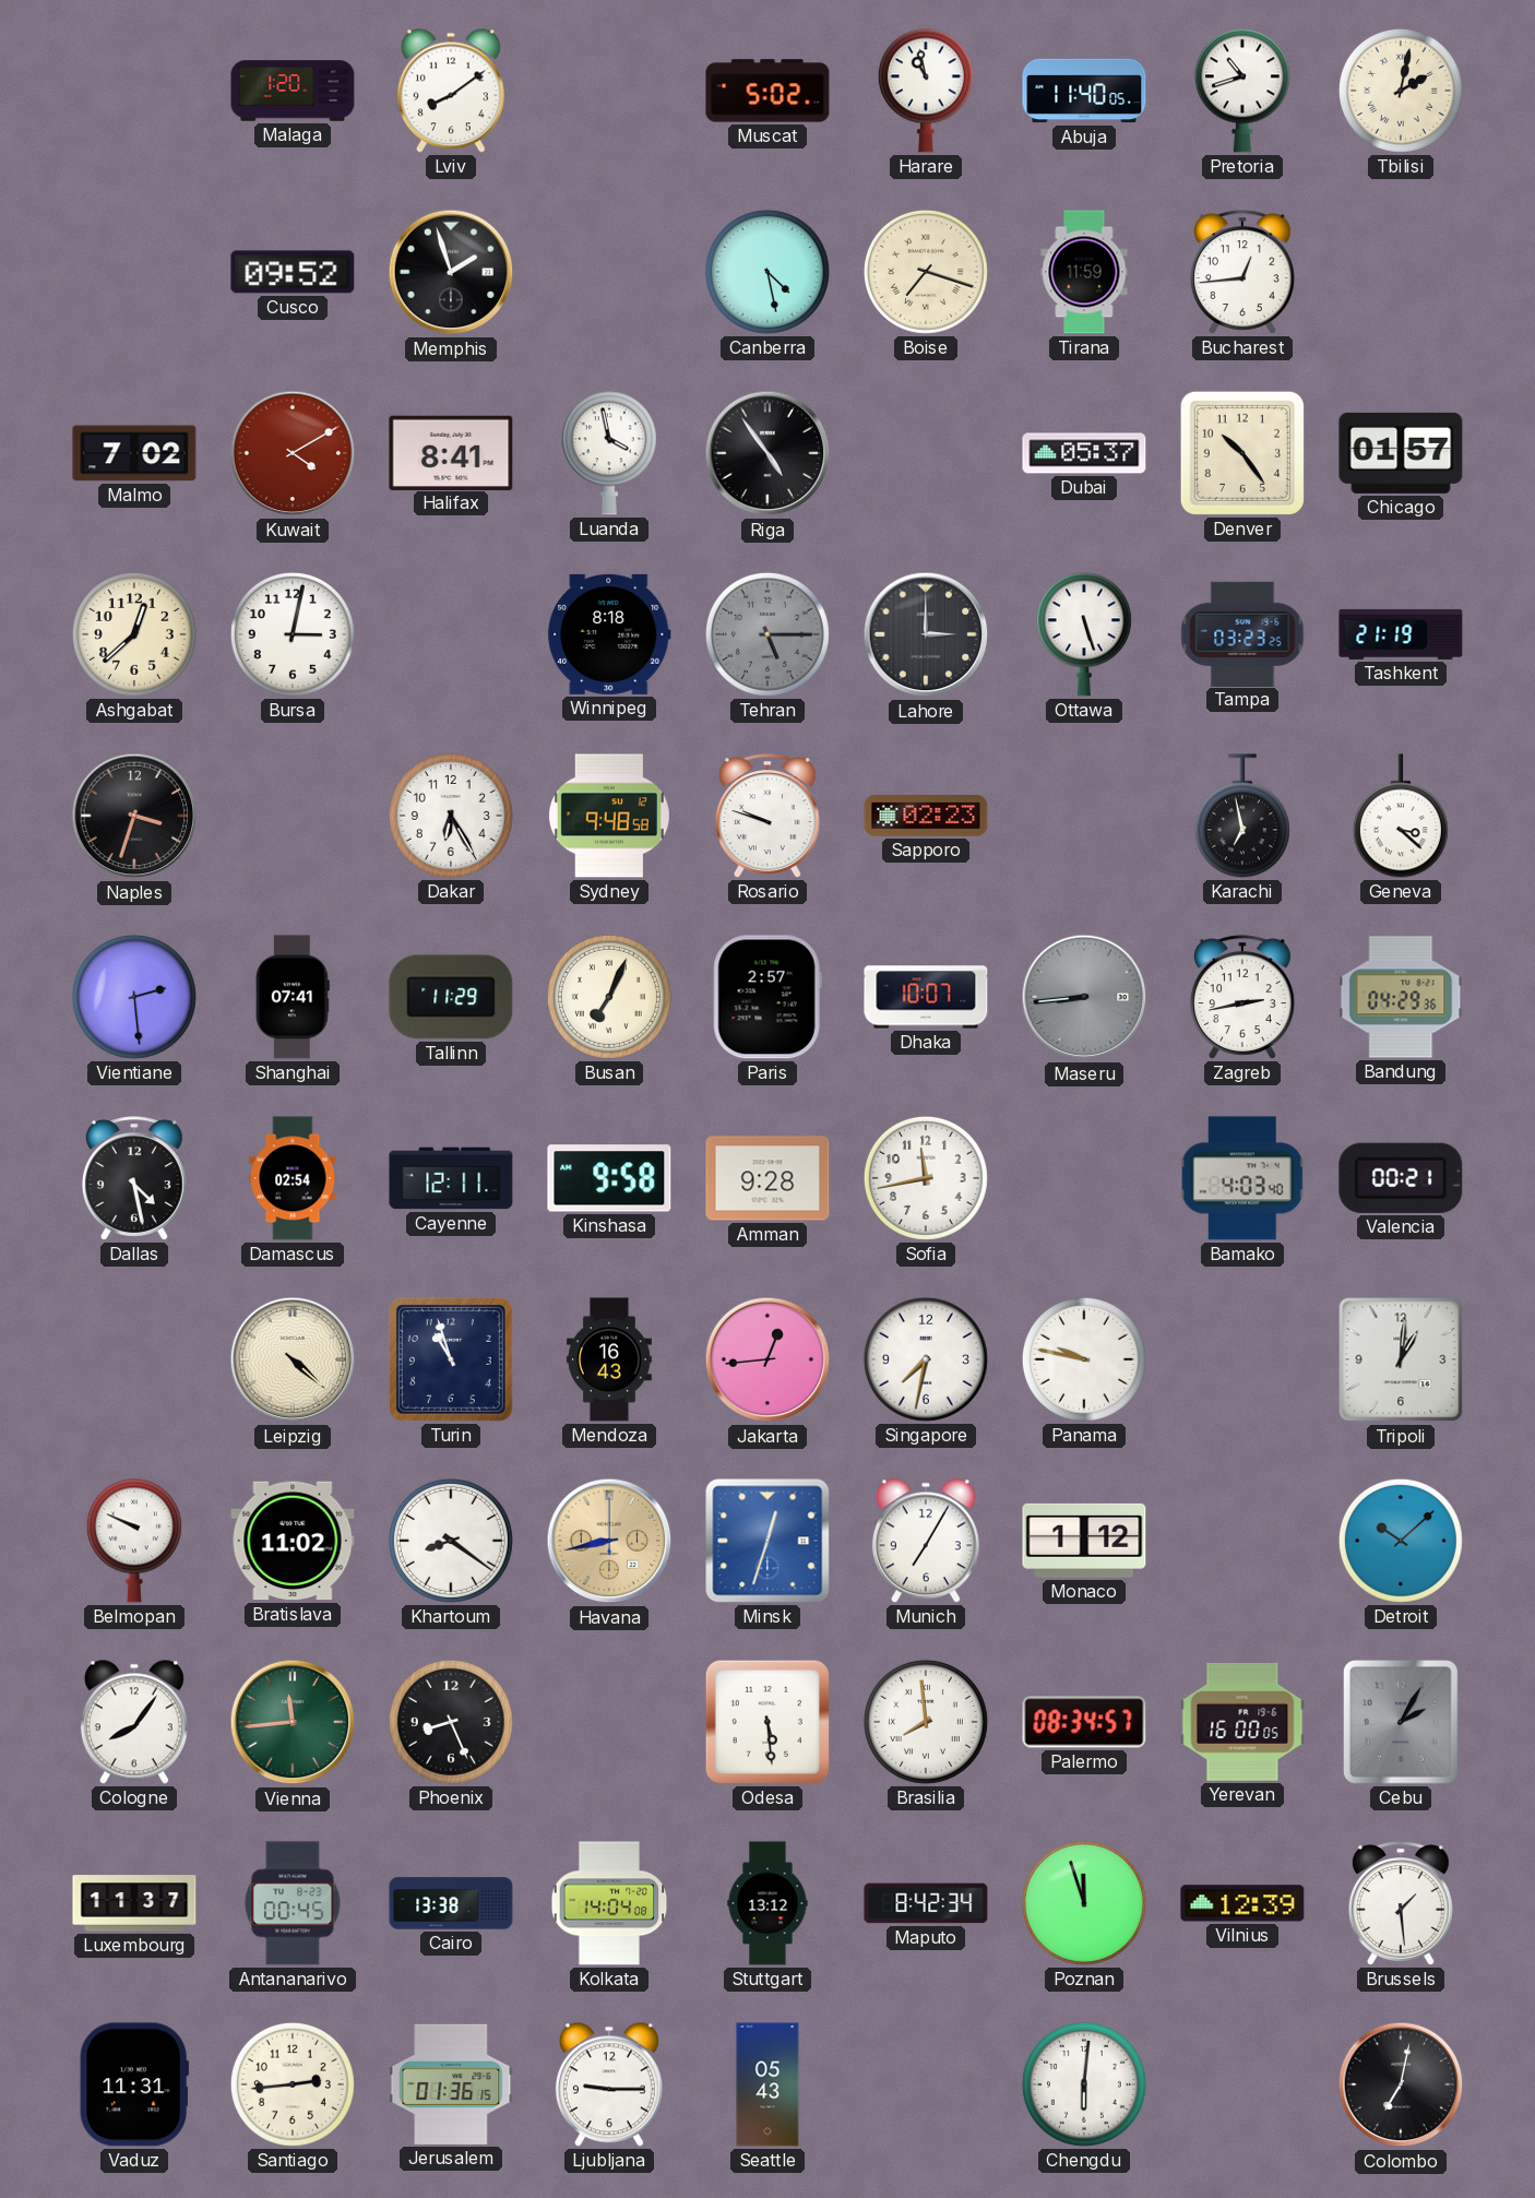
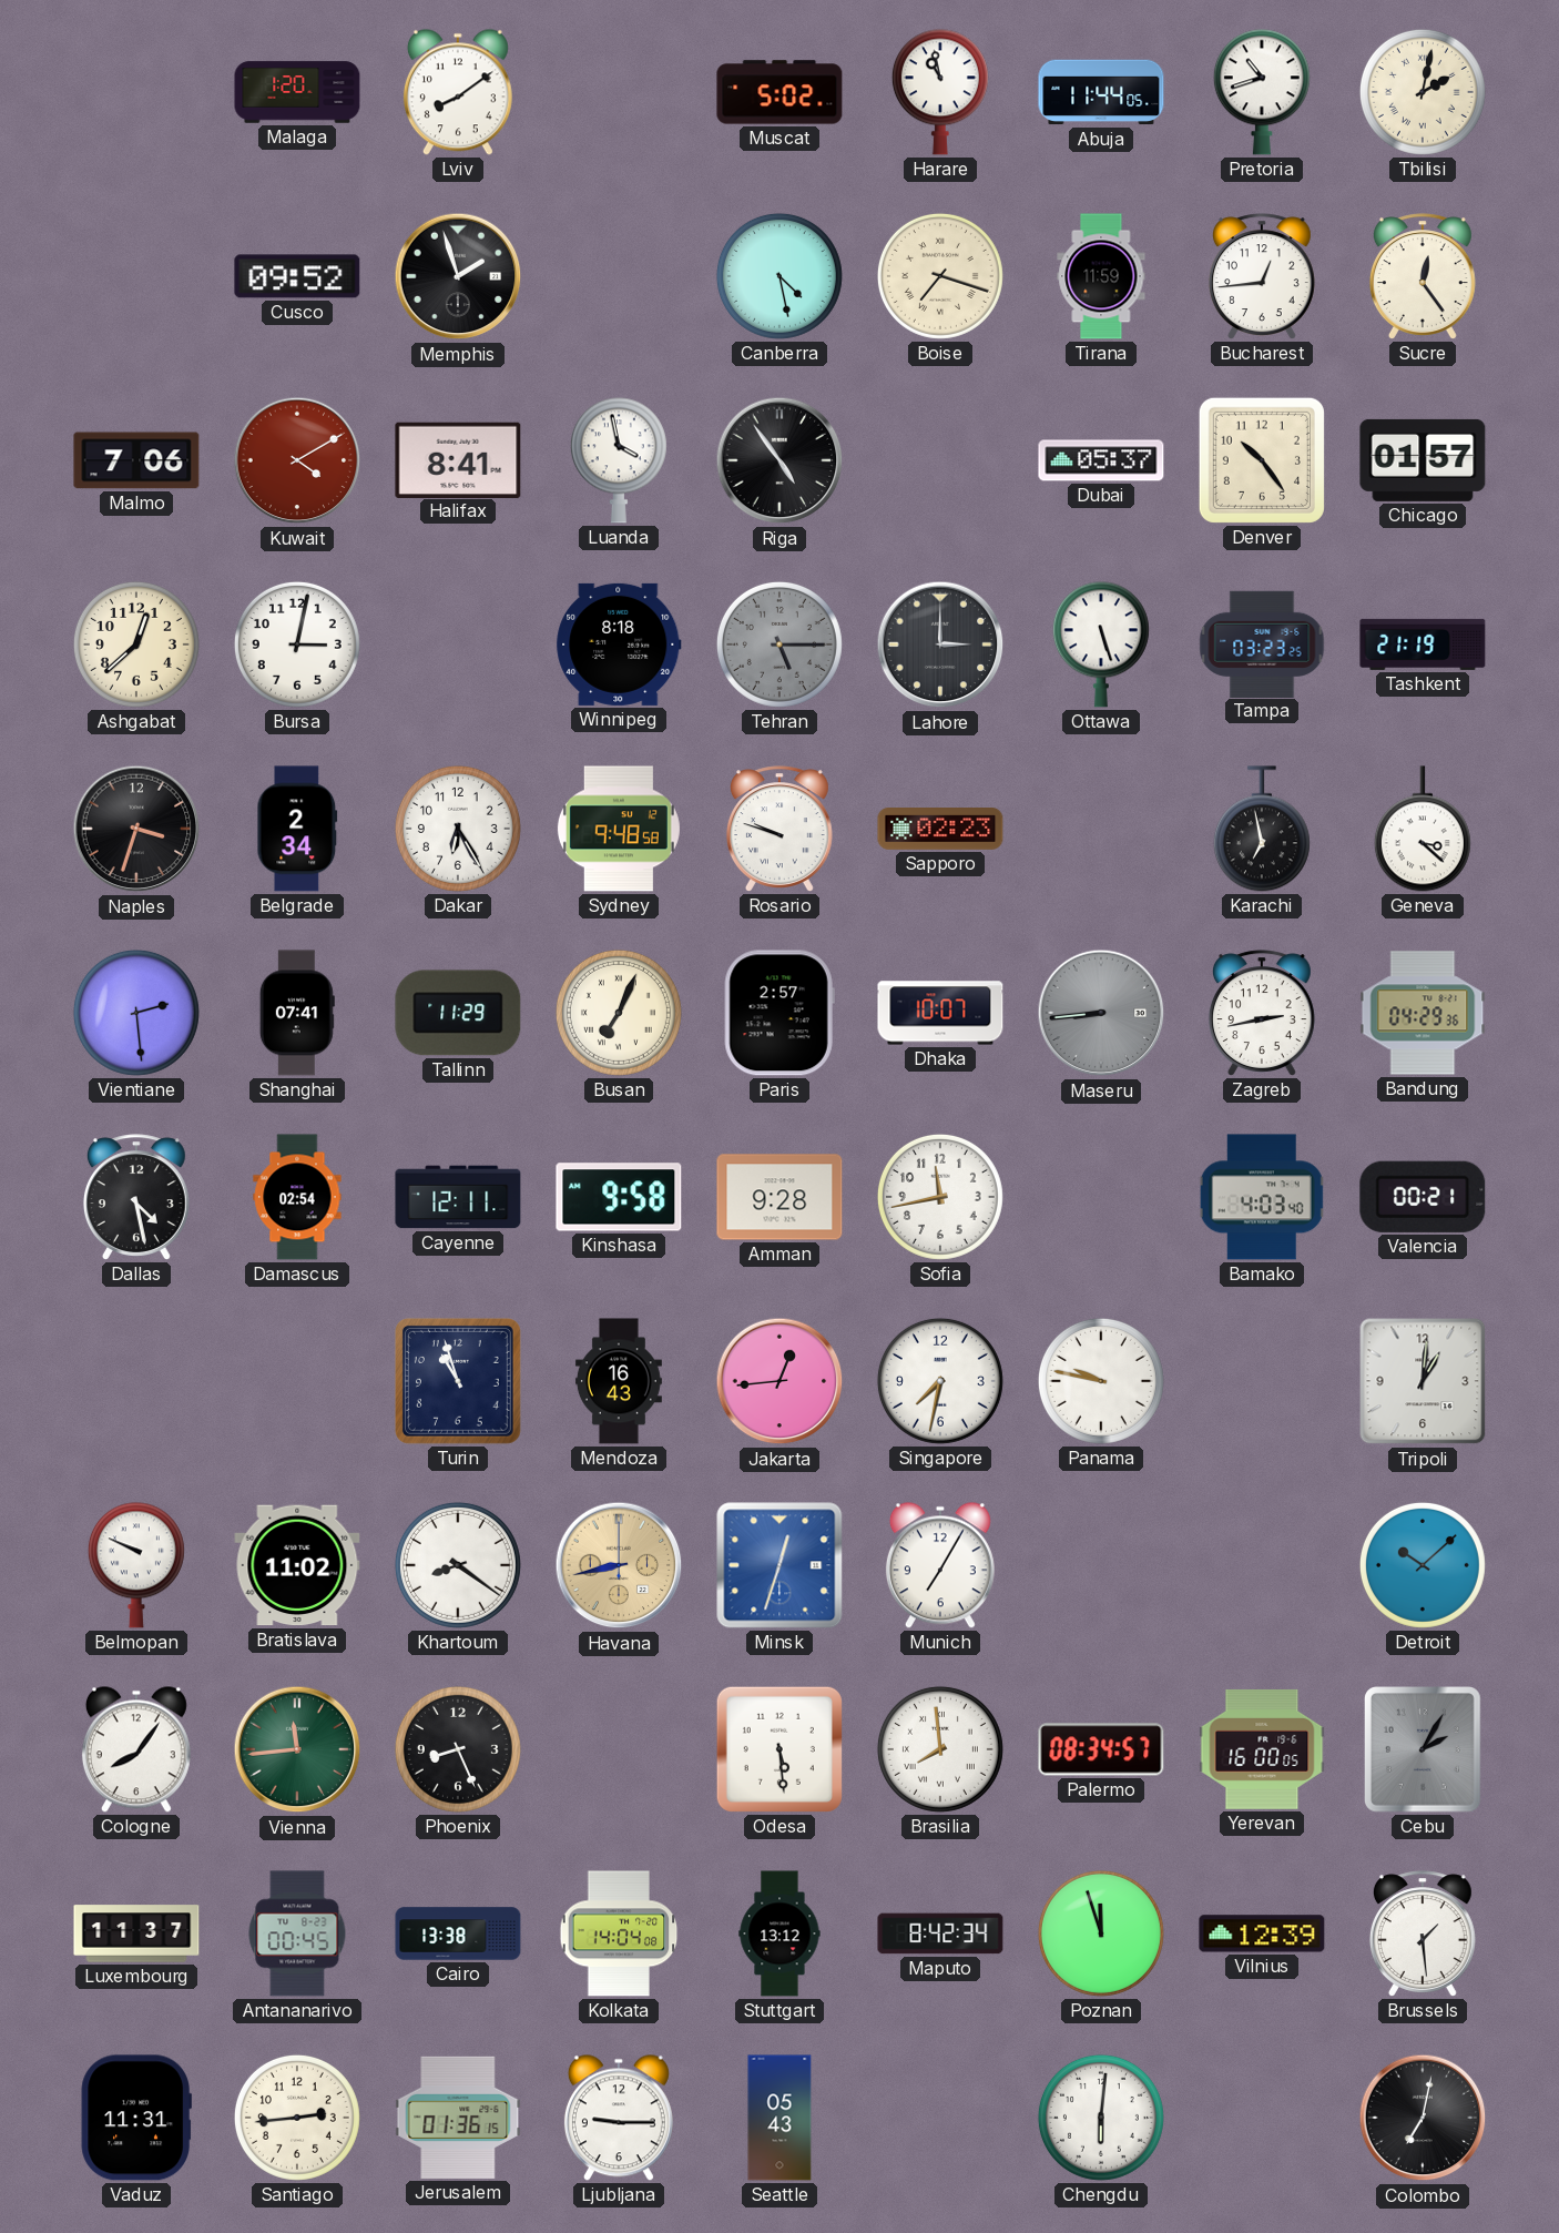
Abuja: 11:40 -> 11:44 (1101, 92)
Sucre: none -> 12:24 (1423, 276)
Malmo: 7:02 -> 7:06 (136, 460)
Belgrade: none -> 2:34 (297, 829)
Leipzig: 4:22 -> none (293, 1359)
Monaco: 1:12 -> none (1084, 1541)
